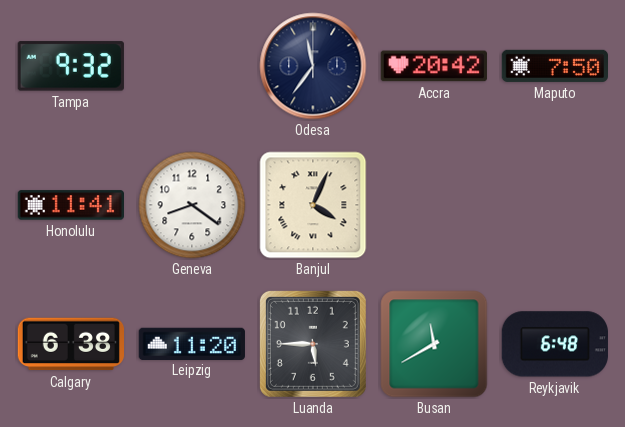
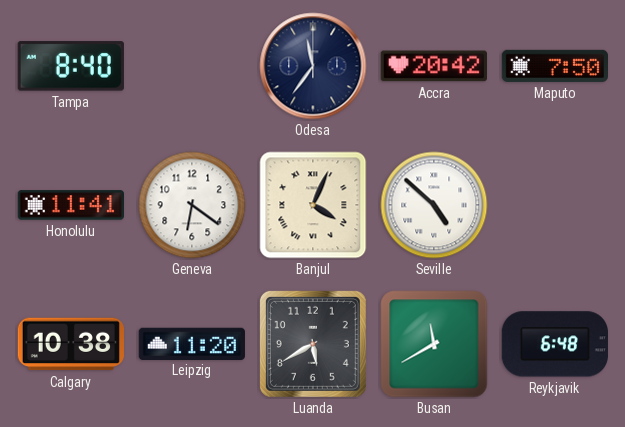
Tampa: 9:32 -> 8:40 (71, 66)
Geneva: 8:21 -> 6:21 (192, 205)
Seville: none -> 4:52 (434, 205)
Calgary: 6:38 -> 10:38 (70, 344)
Luanda: 5:45 -> 5:40 (313, 344)
